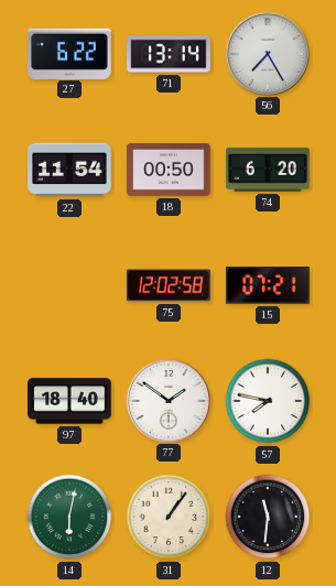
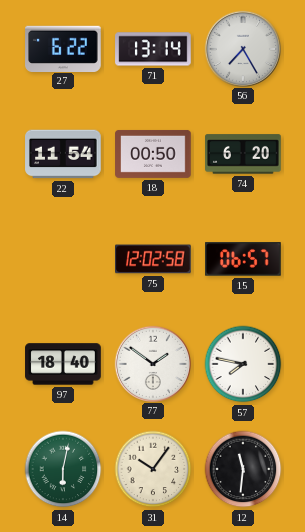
15: 07:21 -> 06:57 (243, 259)
31: 1:06 -> 10:06 (153, 469)
